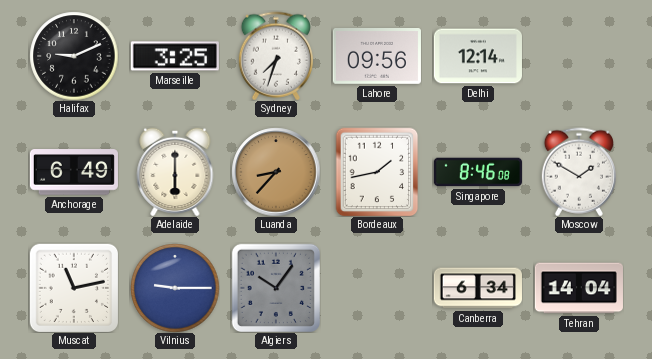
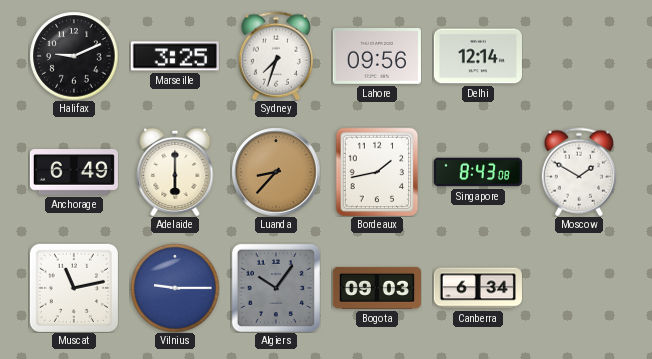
Singapore: 8:46 -> 8:43 (478, 172)
Bogota: none -> 09:03 (377, 288)
Tehran: 14:04 -> none (579, 288)
